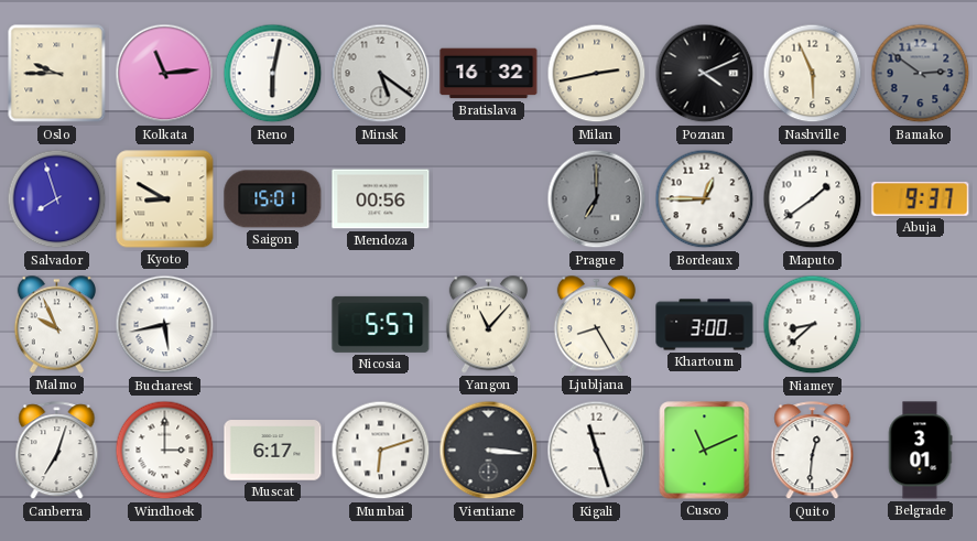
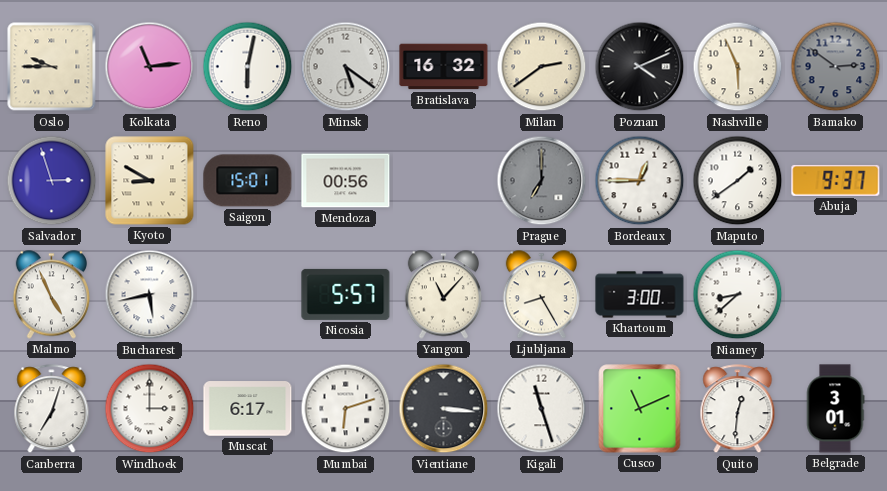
Milan: 2:43 -> 2:39 (542, 67)
Salvador: 7:57 -> 2:57 (52, 181)
Malmo: 9:56 -> 4:56 (51, 295)
